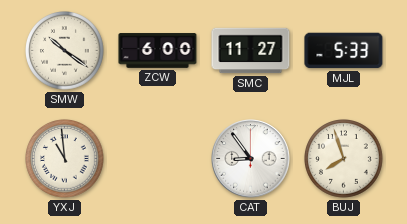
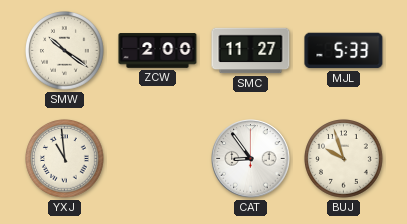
ZCW: 6:00 -> 2:00 (158, 51)
BUJ: 7:57 -> 9:57 (344, 159)
